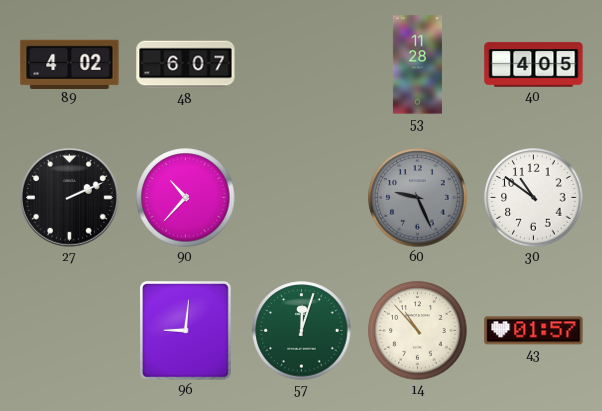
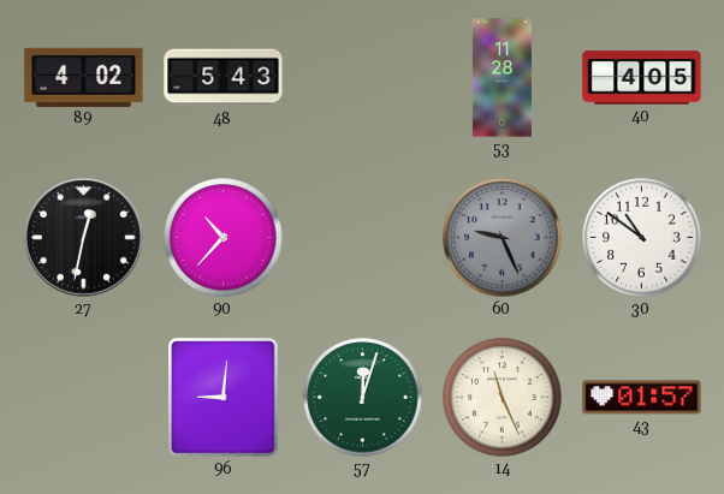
48: 6:07 -> 5:43 (224, 78)
27: 2:11 -> 12:32 (84, 238)
14: 10:53 -> 11:26 (503, 398)
